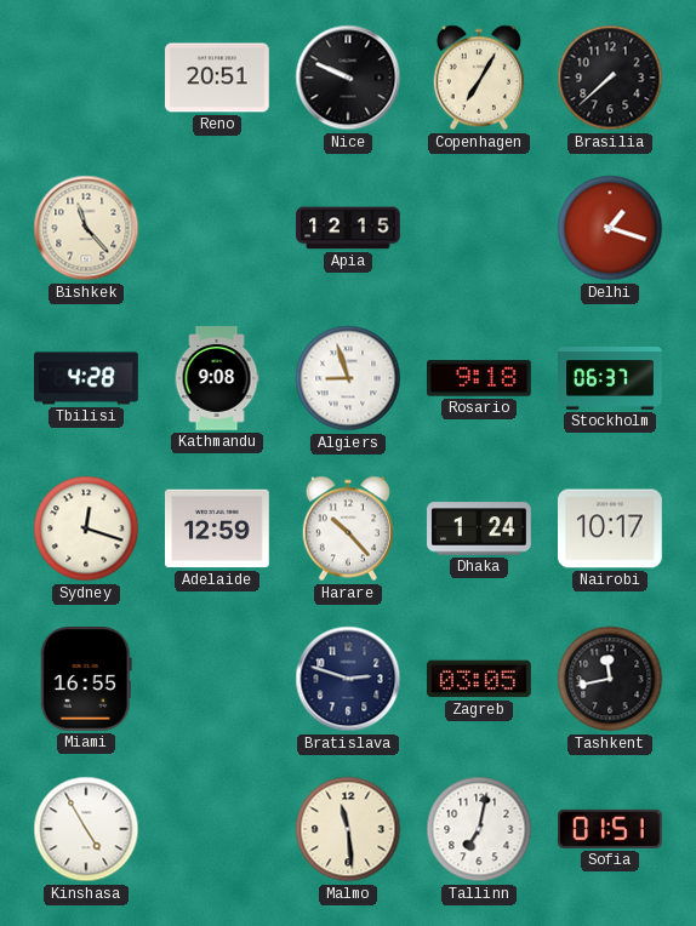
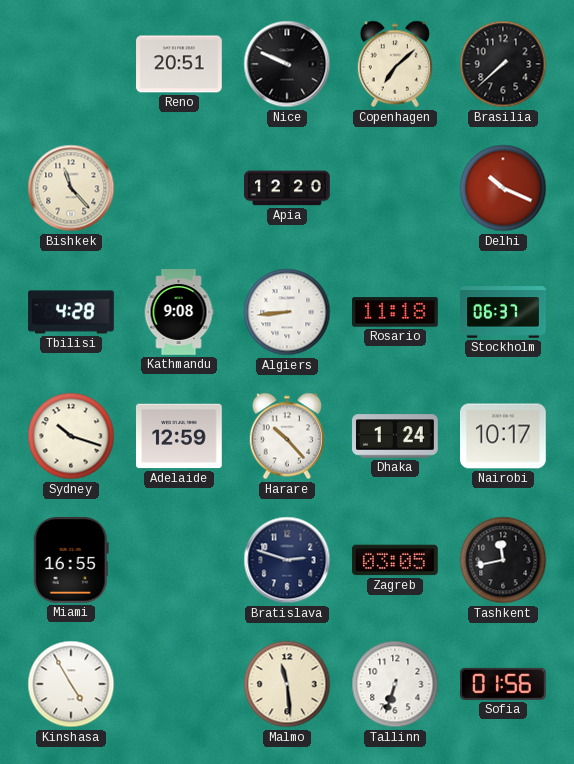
Copenhagen: 7:05 -> 7:08 (394, 64)
Apia: 12:15 -> 12:20 (287, 188)
Delhi: 1:18 -> 10:19 (503, 188)
Algiers: 8:57 -> 8:44 (287, 312)
Rosario: 9:18 -> 11:18 (396, 312)
Sydney: 12:18 -> 10:18 (71, 436)
Tallinn: 7:02 -> 6:33 (395, 684)
Sofia: 01:51 -> 01:56 (504, 684)
